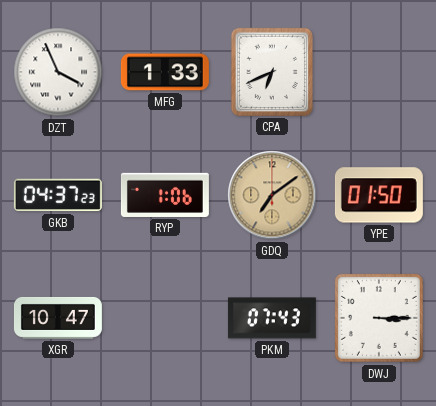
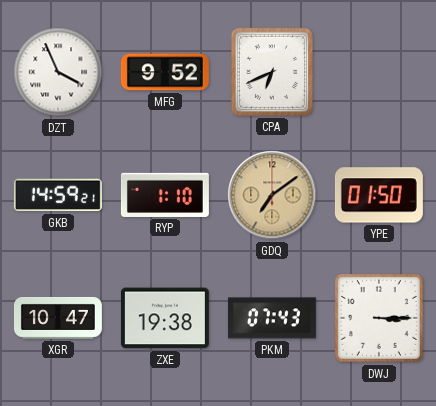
MFG: 1:33 -> 9:52 (165, 72)
GKB: 04:37 -> 14:59 (58, 195)
RYP: 1:06 -> 1:10 (165, 195)
ZXE: none -> 19:38 (165, 318)
